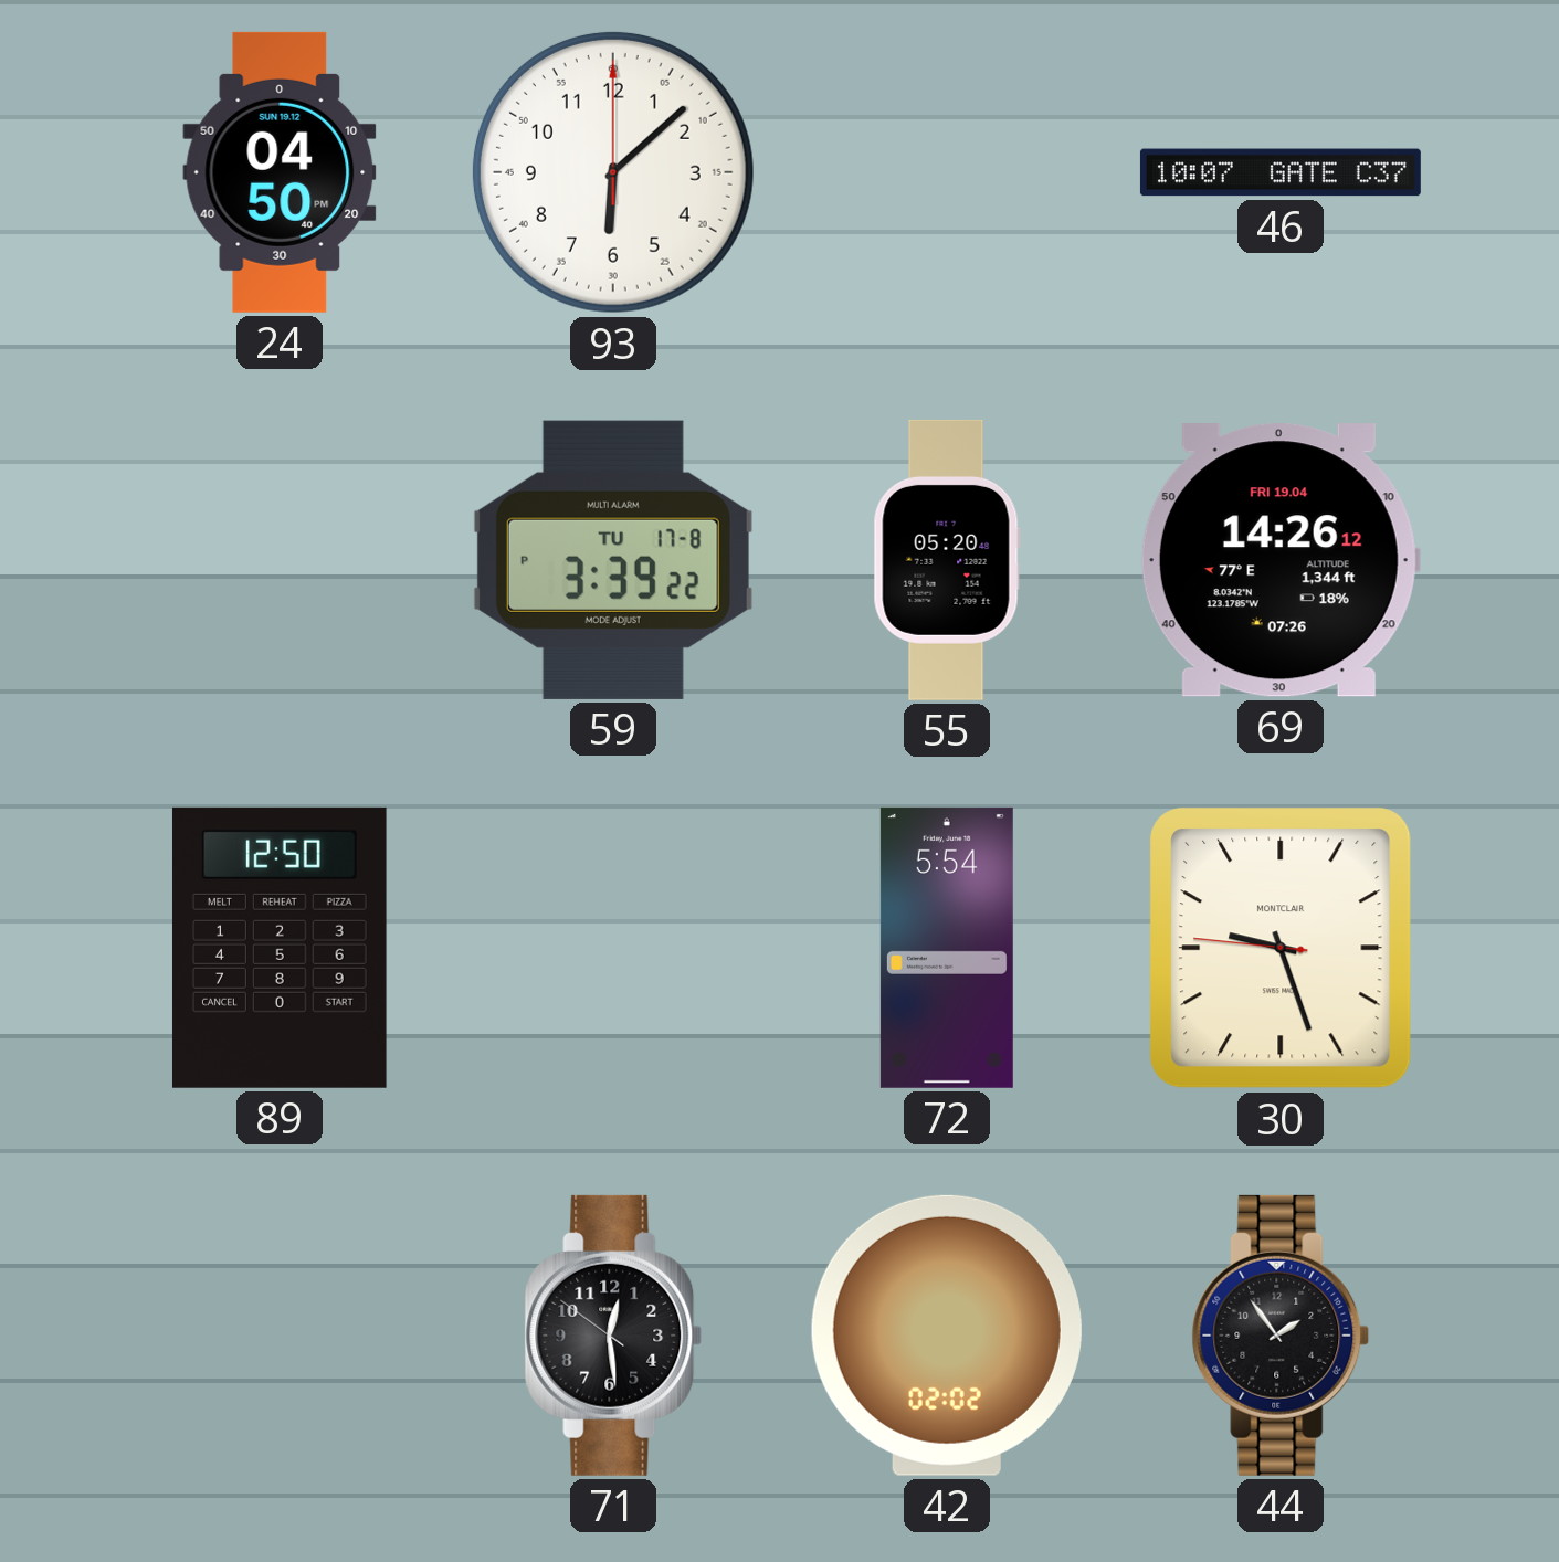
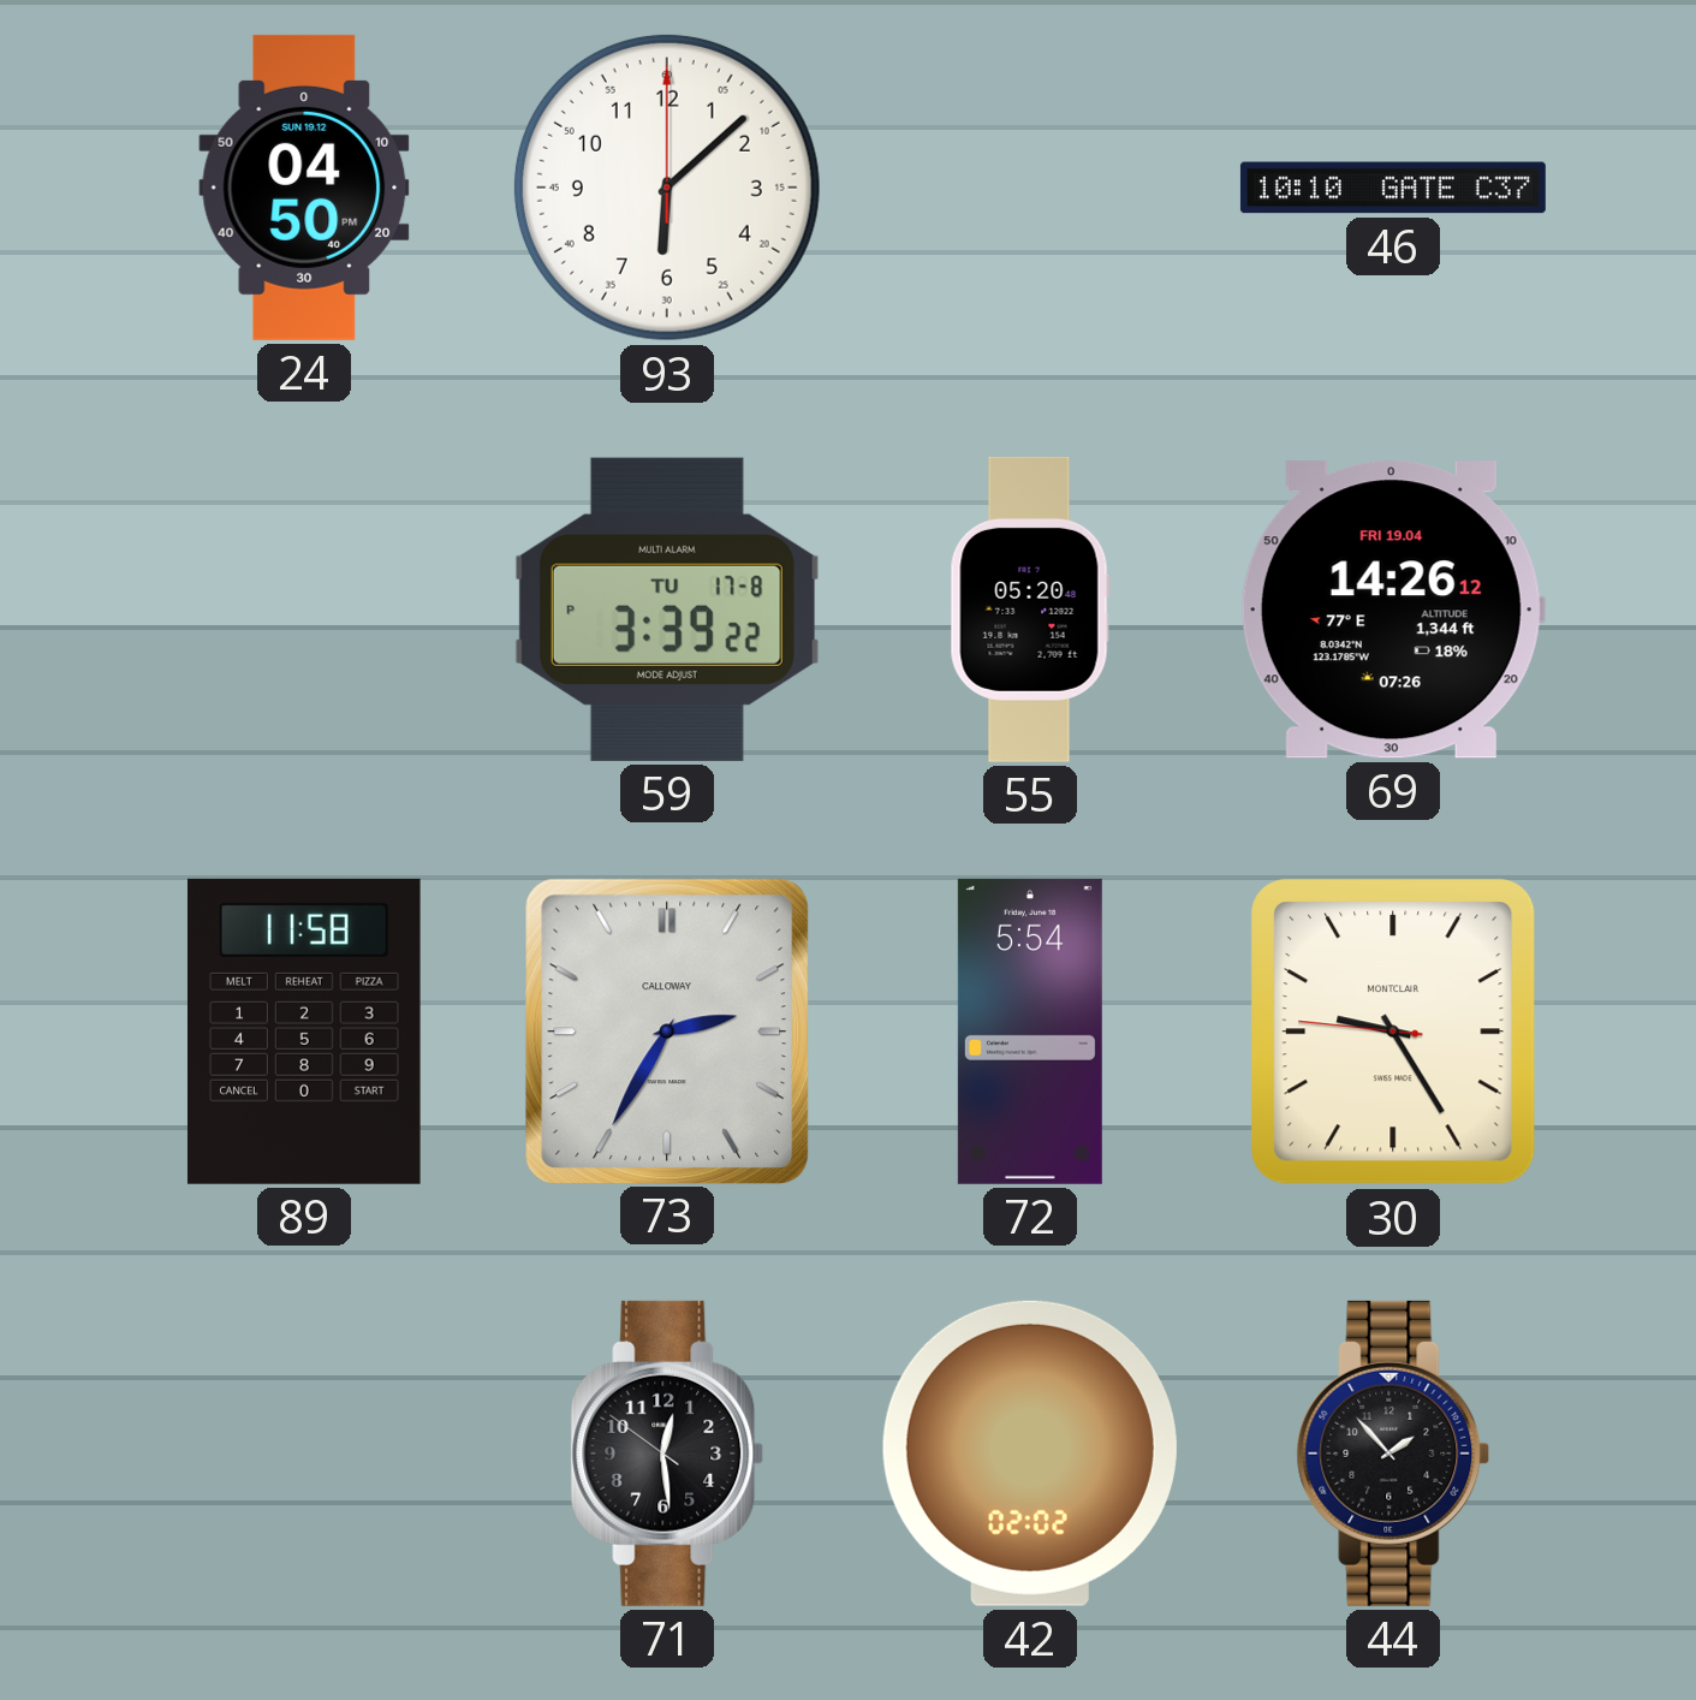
46: 10:07 -> 10:10 (1393, 188)
89: 12:50 -> 11:58 (304, 1032)
73: none -> 2:35 (667, 1030)
30: 9:26 -> 9:24 (1393, 1033)
44: 1:54 -> 1:53 (1393, 1454)
